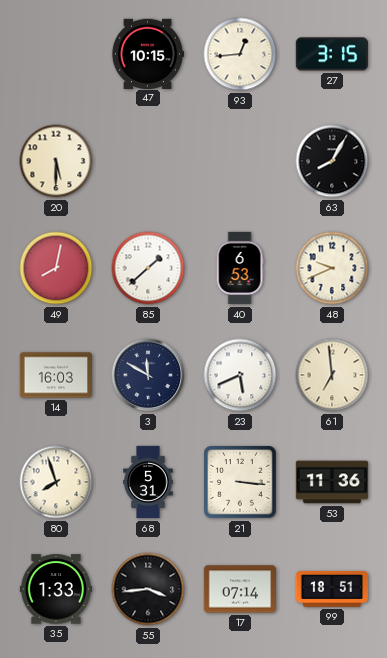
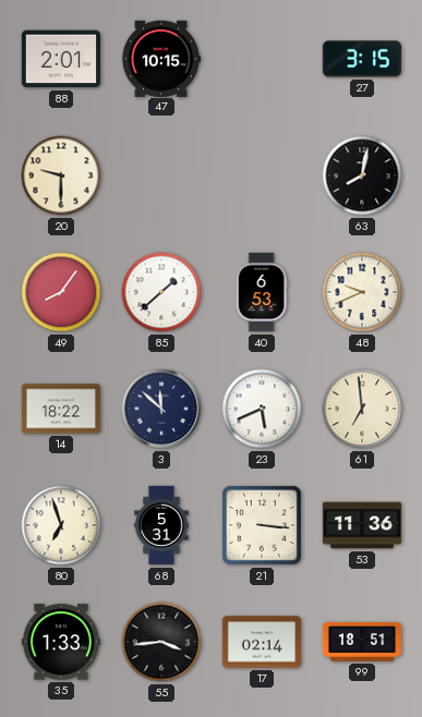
88: none -> 2:01 (60, 59)
93: 12:44 -> none (240, 54)
20: 5:30 -> 9:30 (61, 175)
63: 8:05 -> 8:02 (362, 175)
49: 8:02 -> 8:06 (61, 292)
14: 16:03 -> 18:22 (60, 409)
3: 11:50 -> 11:52 (161, 409)
80: 7:57 -> 6:57 (61, 525)
17: 07:14 -> 02:14 (261, 642)
